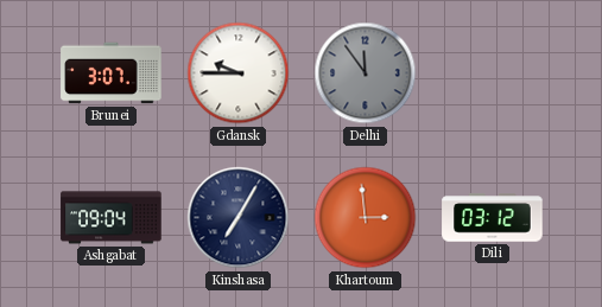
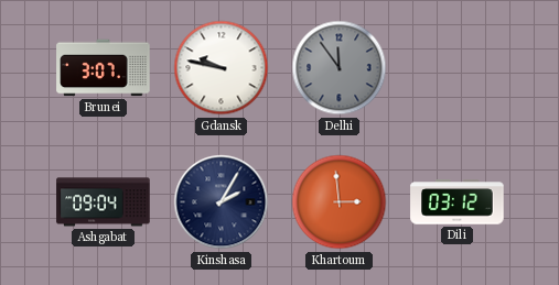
Gdansk: 9:45 -> 9:47 (222, 68)
Kinshasa: 7:05 -> 2:05 (222, 202)
